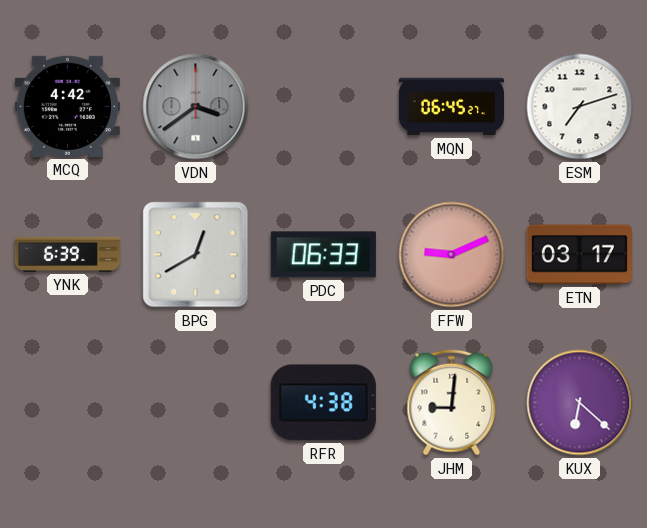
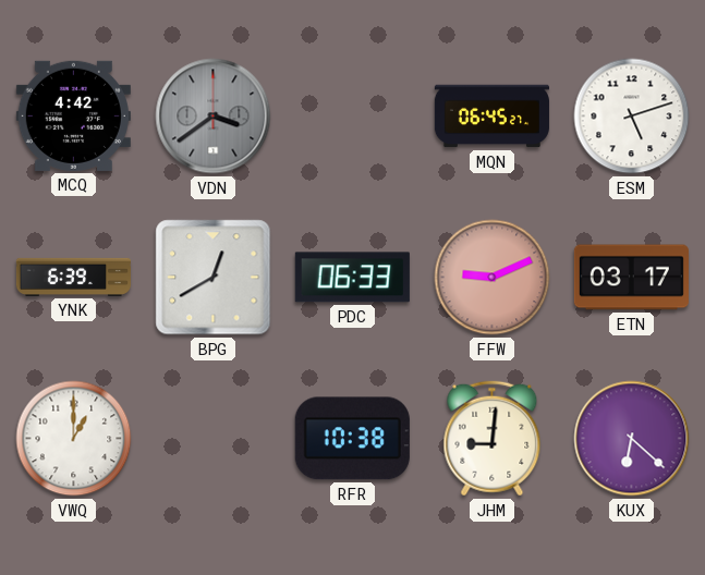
ESM: 7:12 -> 5:12 (632, 117)
VWQ: none -> 1:00 (74, 439)
RFR: 4:38 -> 10:38 (352, 439)
